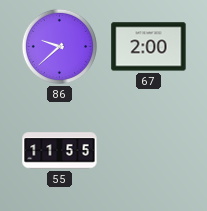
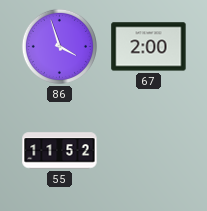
86: 9:38 -> 3:57 (59, 46)
55: 11:55 -> 11:52 (60, 151)
